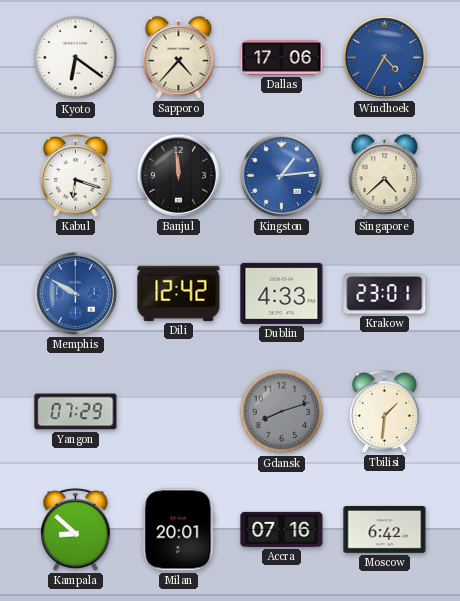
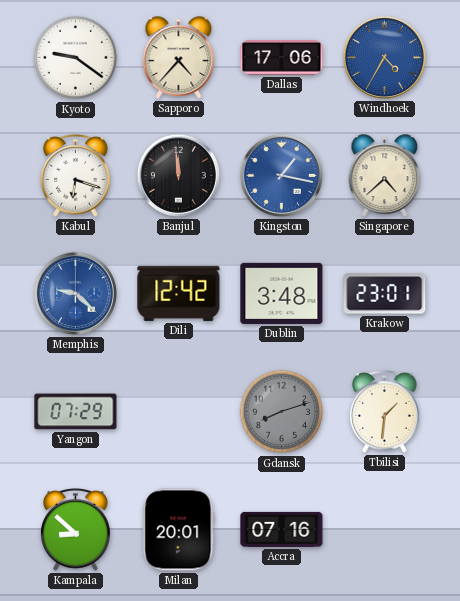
Kyoto: 6:21 -> 9:21 (76, 58)
Kingston: 1:14 -> 1:17 (281, 175)
Memphis: 9:50 -> 9:22 (75, 293)
Dublin: 4:33 -> 3:48 (282, 293)
Moscow: 6:42 -> none (385, 530)
